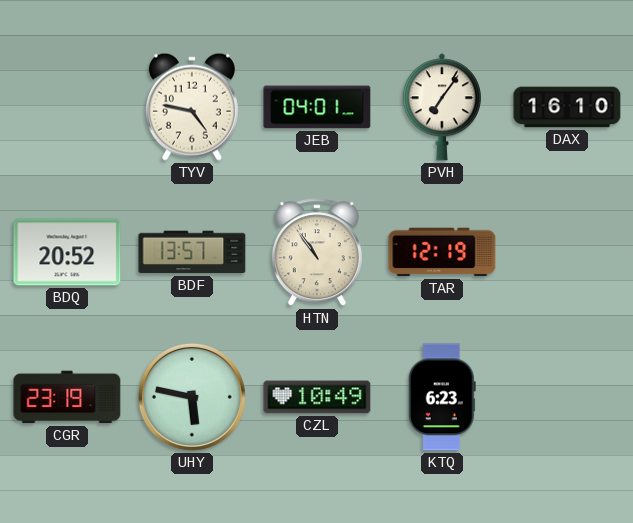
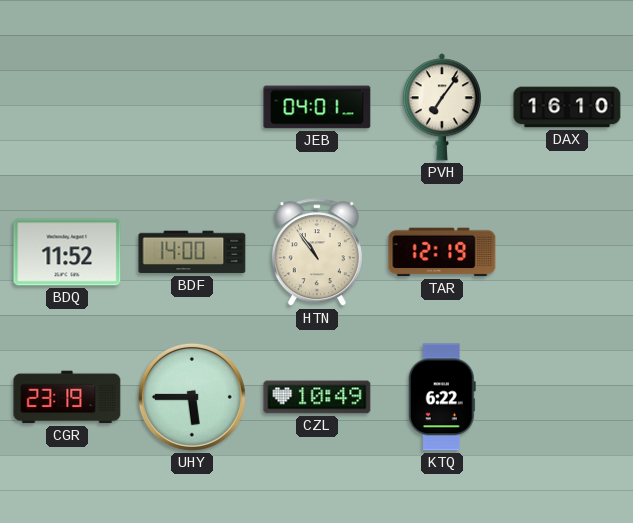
TYV: 4:47 -> none (192, 107)
BDQ: 20:52 -> 11:52 (67, 252)
BDF: 13:57 -> 14:00 (192, 252)
UHY: 5:47 -> 5:45 (192, 397)
KTQ: 6:23 -> 6:22 (442, 397)
